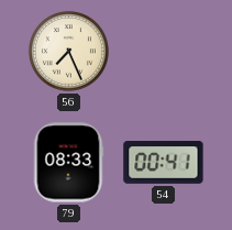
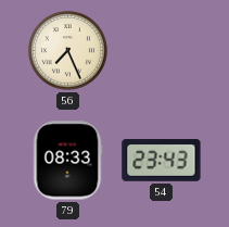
54: 00:41 -> 23:43 (162, 161)
